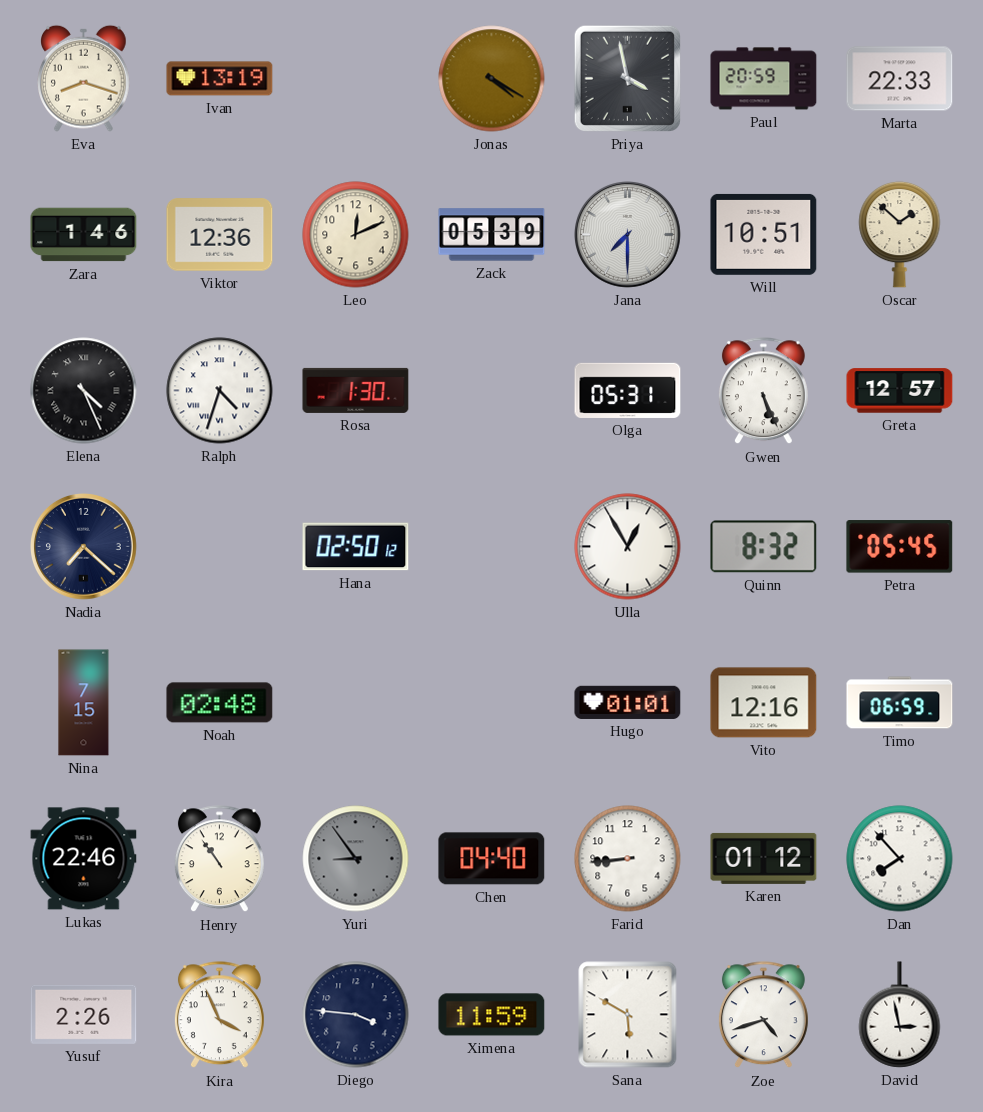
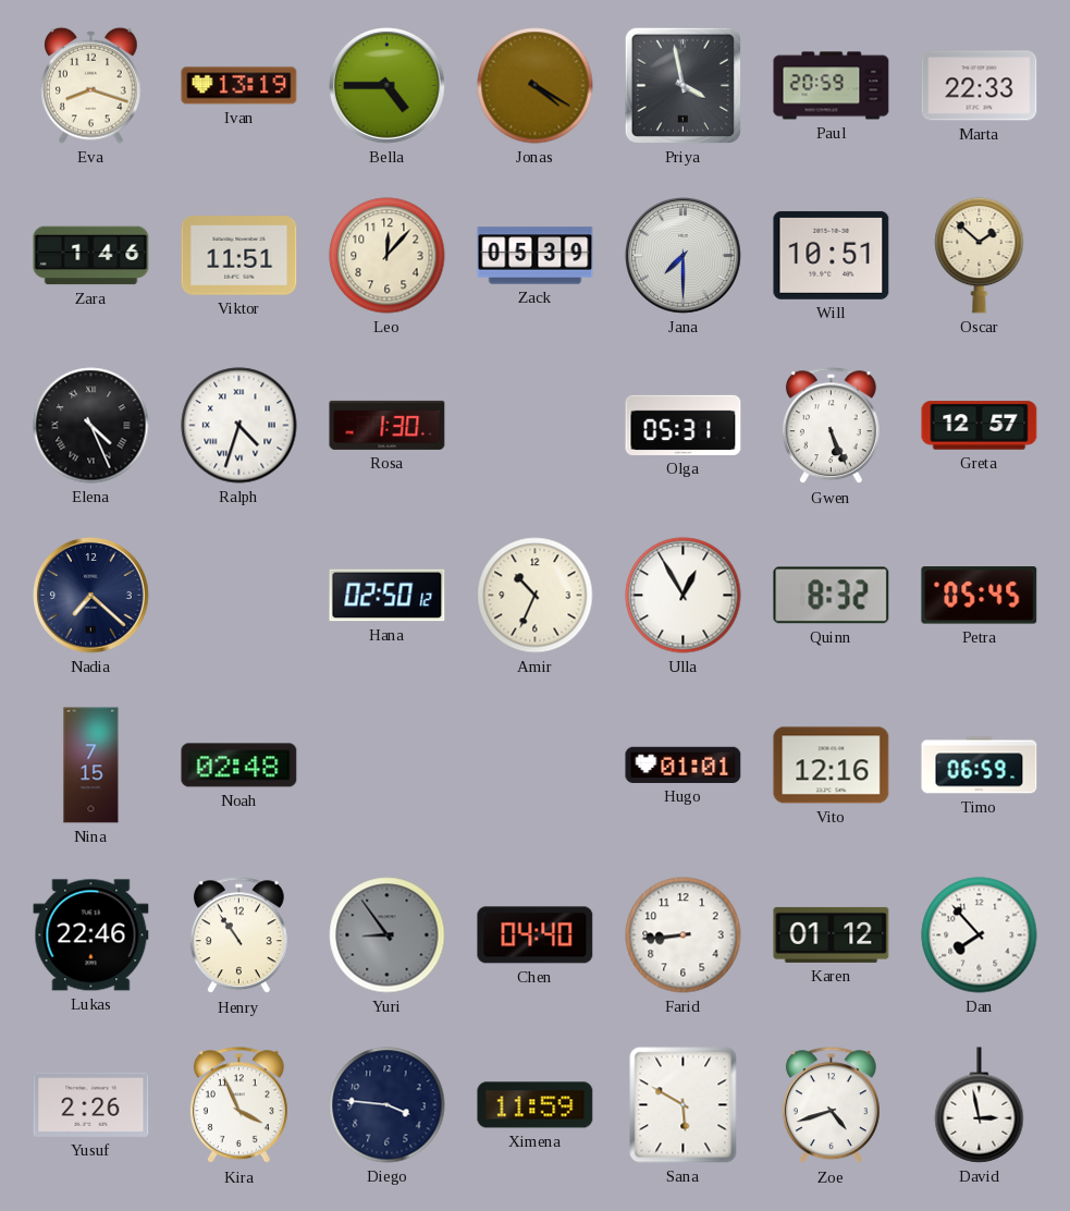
Bella: none -> 4:45 (388, 86)
Viktor: 12:36 -> 11:51 (239, 256)
Leo: 12:11 -> 12:07 (388, 256)
Amir: none -> 10:34 (536, 596)
